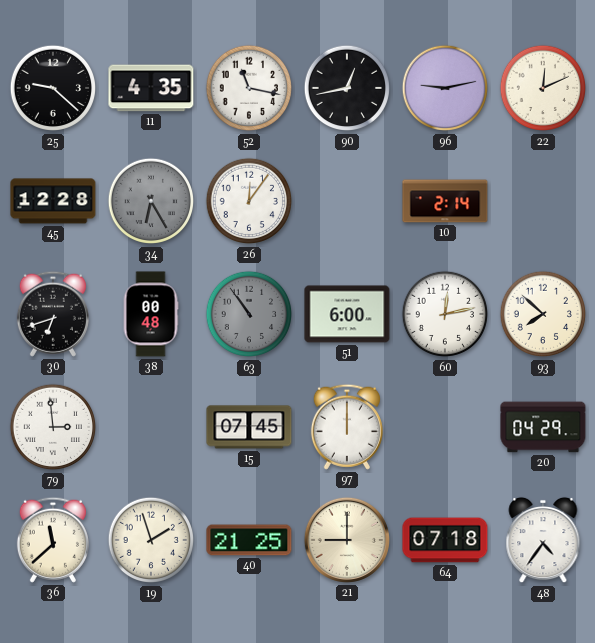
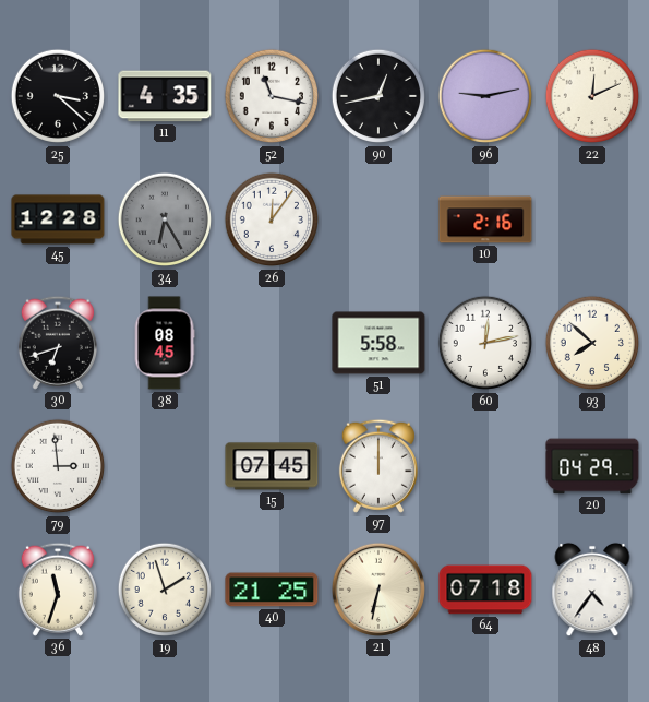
25: 9:22 -> 3:22 (58, 96)
10: 2:14 -> 2:16 (485, 219)
38: 00:48 -> 08:45 (165, 343)
63: 10:54 -> none (249, 314)
51: 6:00 -> 5:58 (378, 343)
36: 11:38 -> 11:33 (58, 590)
21: 9:00 -> 6:32 (378, 590)
